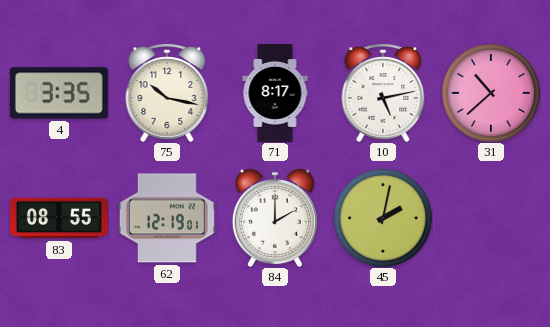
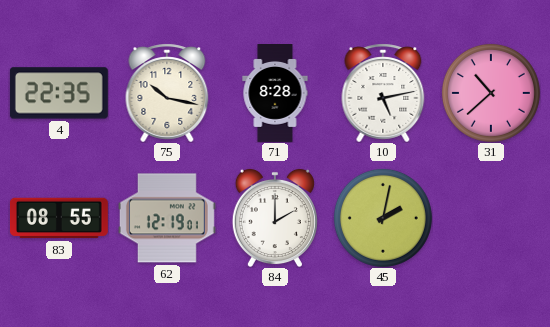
4: 3:35 -> 22:35 (59, 93)
71: 8:17 -> 8:28 (275, 94)
